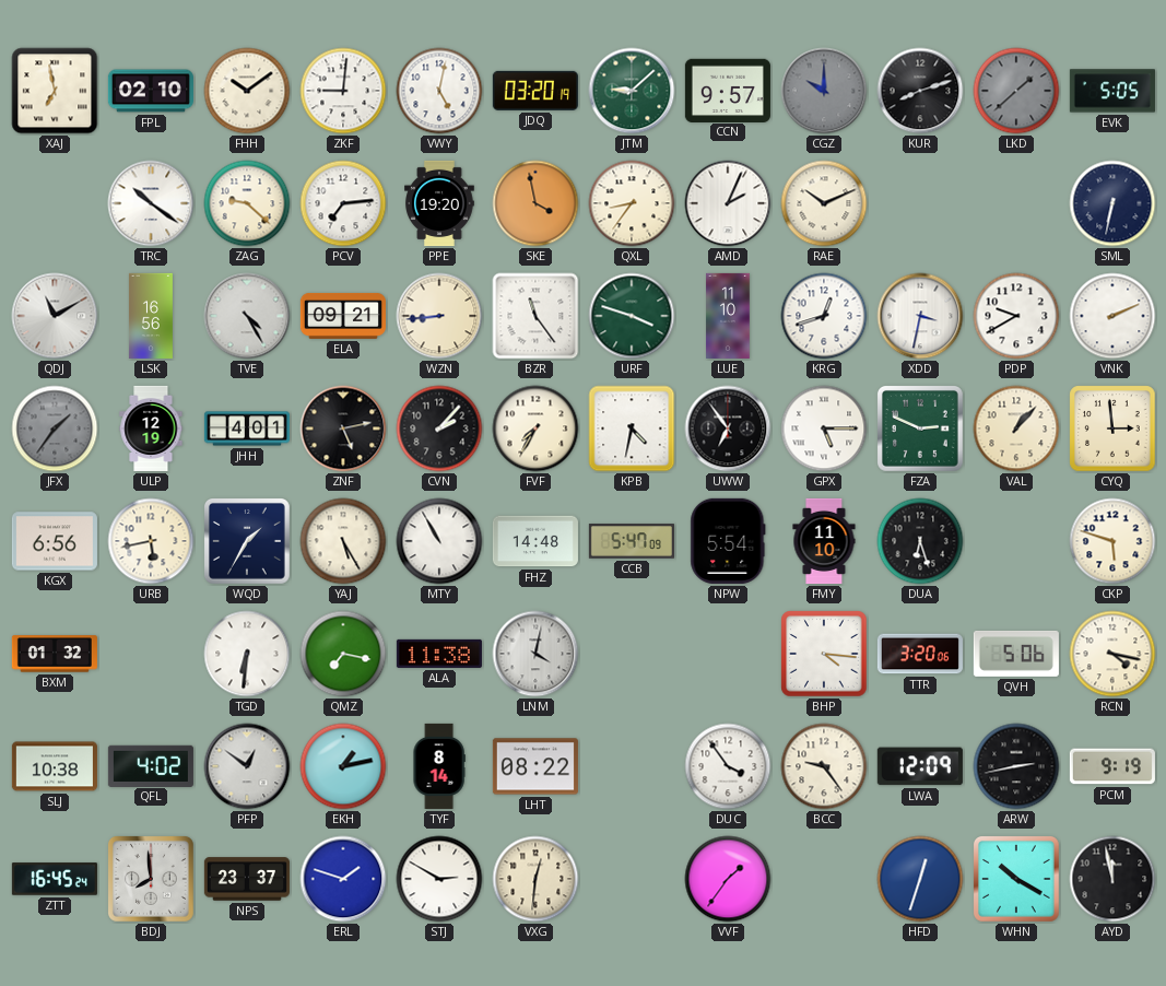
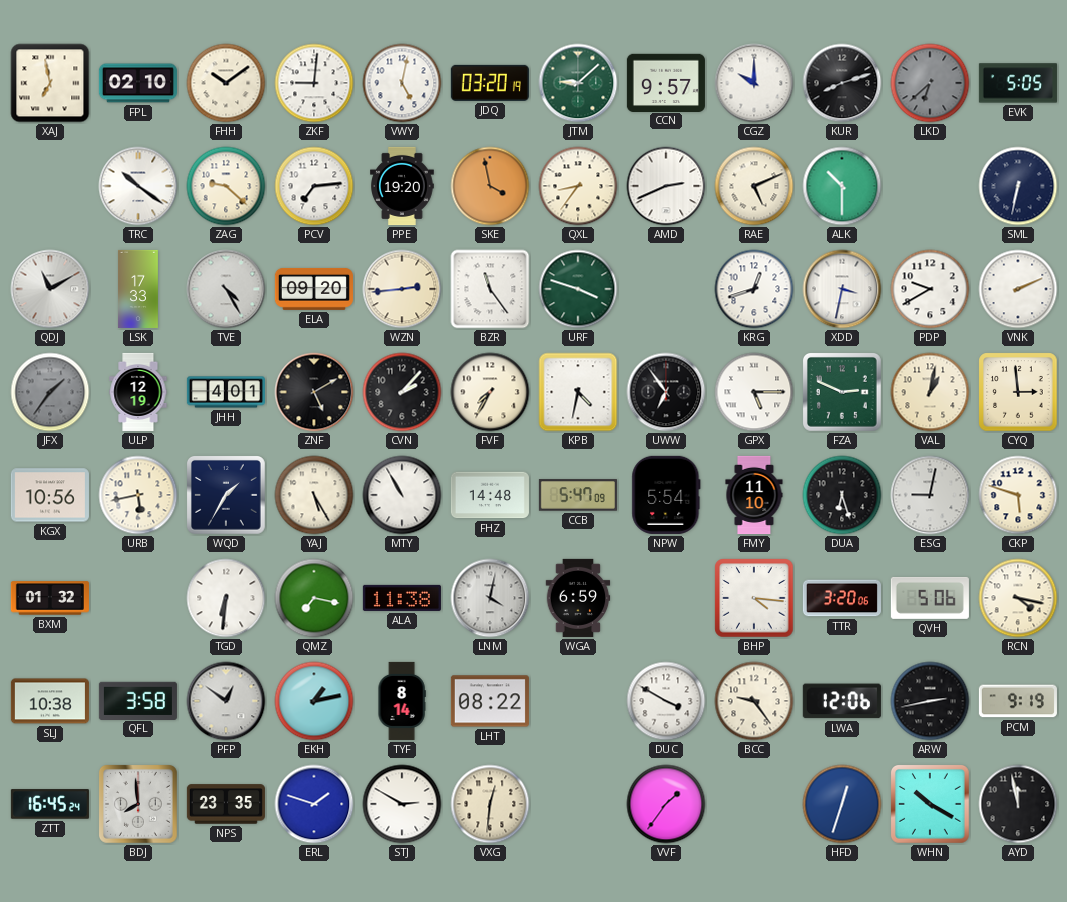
CGZ dial: grey -> white (754, 83)
LKD: 1:38 -> 6:38 (930, 83)
AMD: 2:04 -> 2:41 (666, 186)
RAE: 10:11 -> 5:11 (754, 186)
ALK: none -> 10:30 (842, 186)
LSK: 16:56 -> 17:33 (138, 289)
ELA: 09:21 -> 09:20 (314, 289)
WZN: 8:44 -> 2:44 (402, 289)
LUE: 11:10 -> none (728, 316)
ZNF: 5:13 -> 5:10 (314, 392)
VAL: 1:07 -> 1:02 (930, 392)
KGX: 6:56 -> 10:56 (50, 495)
ESG: none -> 9:02 (930, 495)
WGA: none -> 6:59 (578, 598)
QFL: 4:02 -> 3:58 (138, 700)
DUC: 3:54 -> 3:50 (666, 701)
LWA: 12:09 -> 12:06 (842, 701)
NPS: 23:37 -> 23:35 (226, 804)
